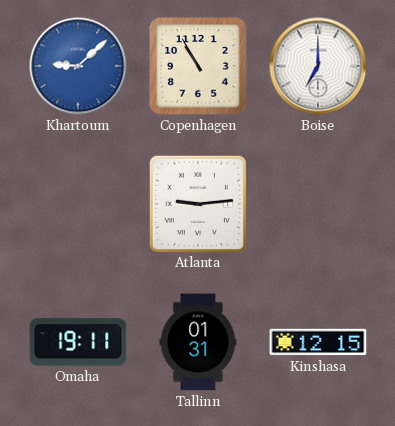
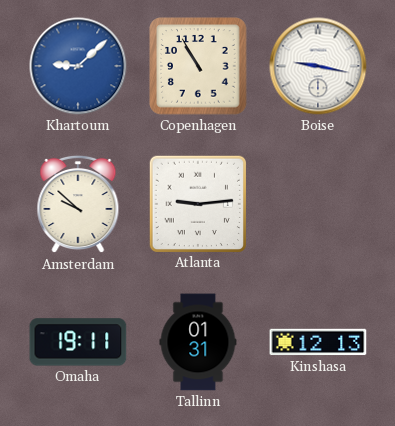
Boise: 7:00 -> 9:17 (318, 66)
Amsterdam: none -> 9:52 (78, 204)
Kinshasa: 12:15 -> 12:13 (318, 342)
